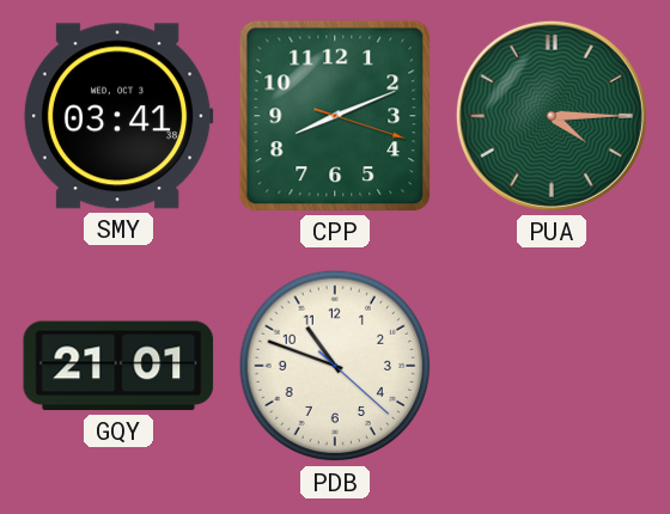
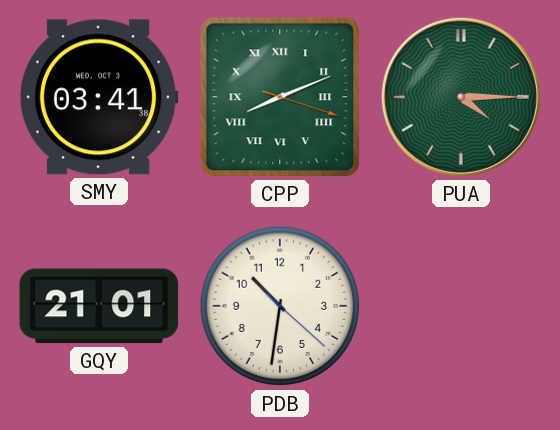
CPP numerals: Arabic -> Roman (280, 97)
PDB: 10:48 -> 10:31 (280, 306)
